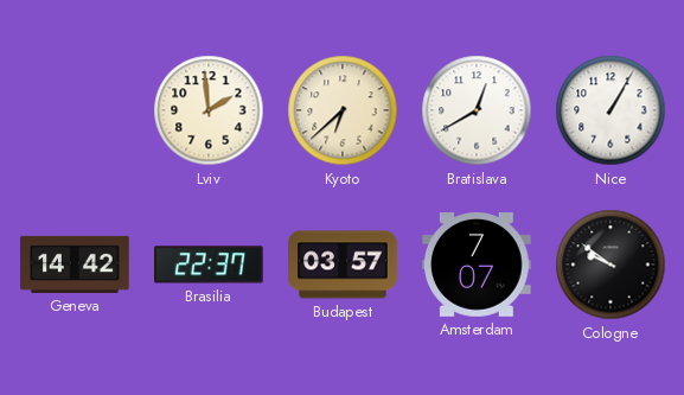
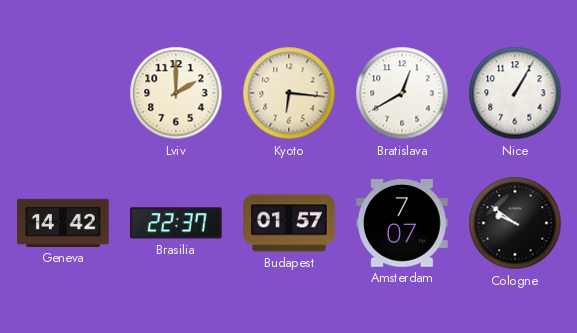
Lviv: 1:59 -> 2:00 (176, 93)
Kyoto: 6:38 -> 6:16 (289, 93)
Budapest: 03:57 -> 01:57 (289, 223)
